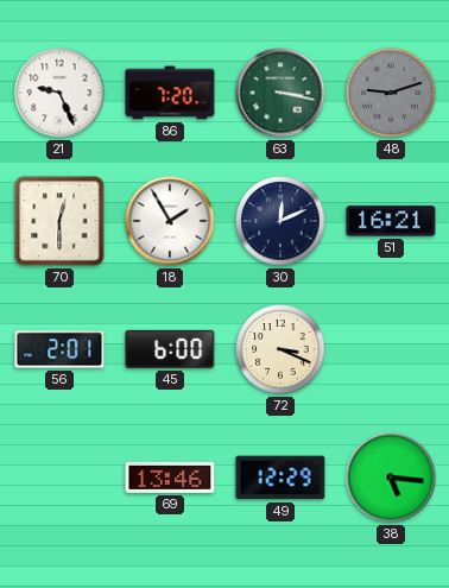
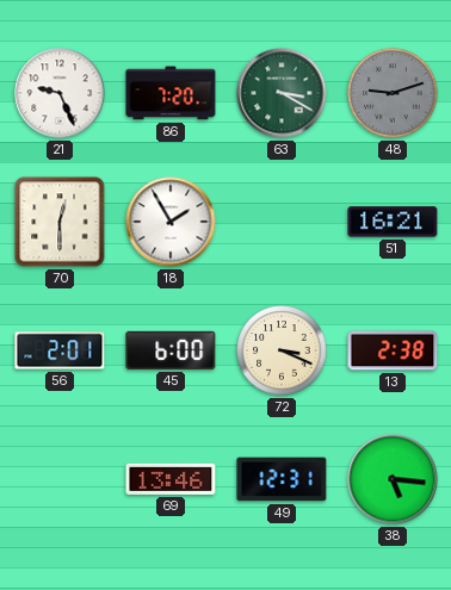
63: 3:17 -> 3:20 (282, 93)
30: 12:11 -> none (280, 221)
13: none -> 2:38 (393, 350)
49: 12:29 -> 12:31 (282, 479)
